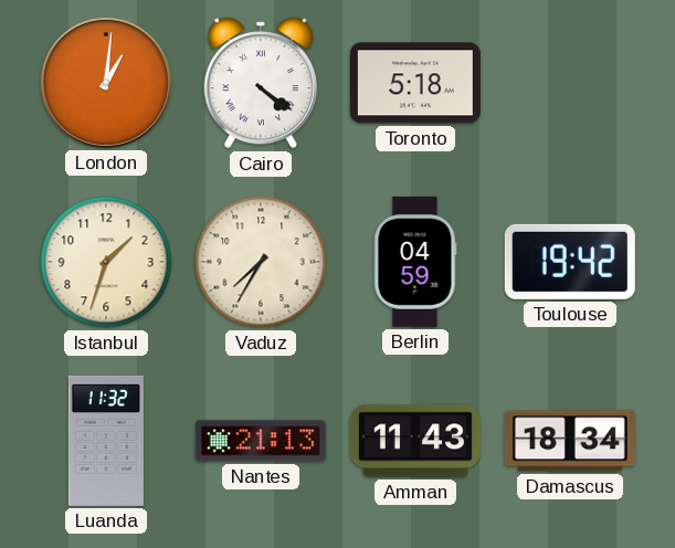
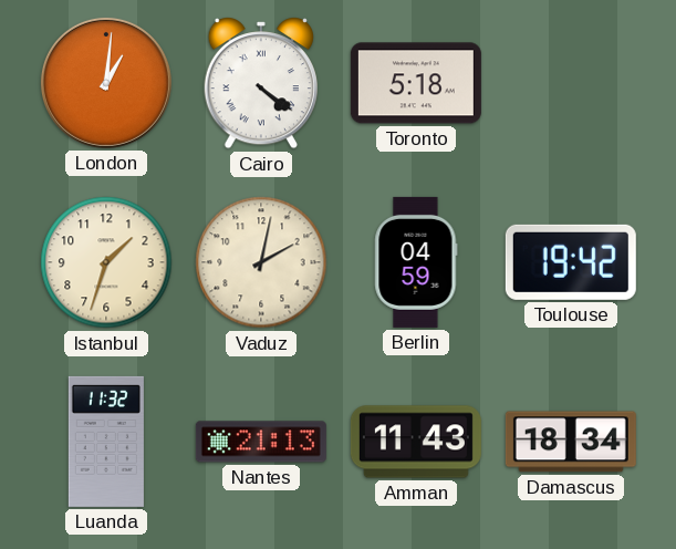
Vaduz: 7:35 -> 2:02 (261, 262)
